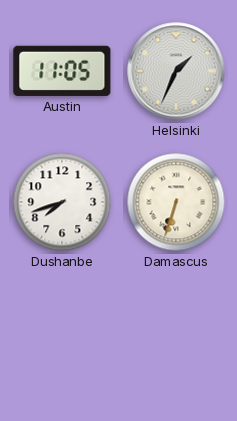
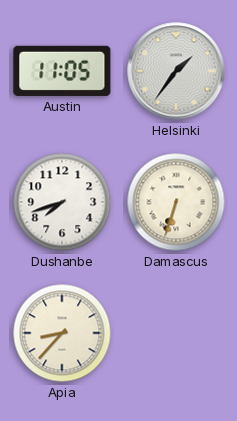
Helsinki: 1:34 -> 1:36 (176, 71)
Apia: none -> 8:37 (62, 333)
